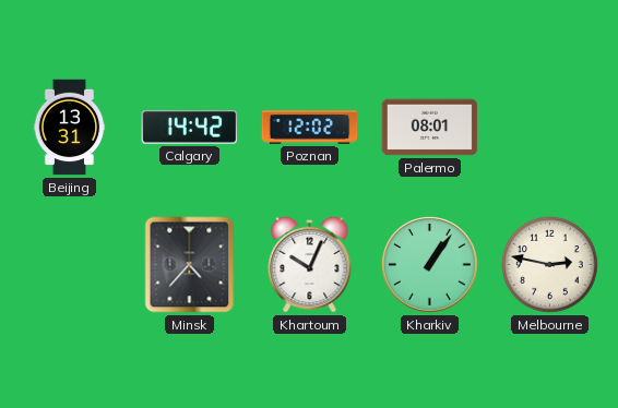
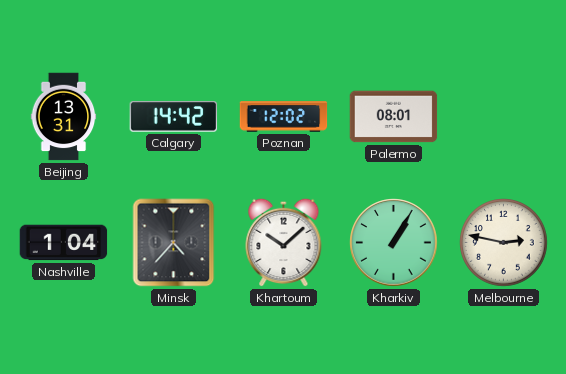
Nashville: none -> 1:04 (64, 243)
Khartoum: 10:04 -> 10:08 (284, 242)
Kharkiv: 1:06 -> 1:05 (394, 243)
